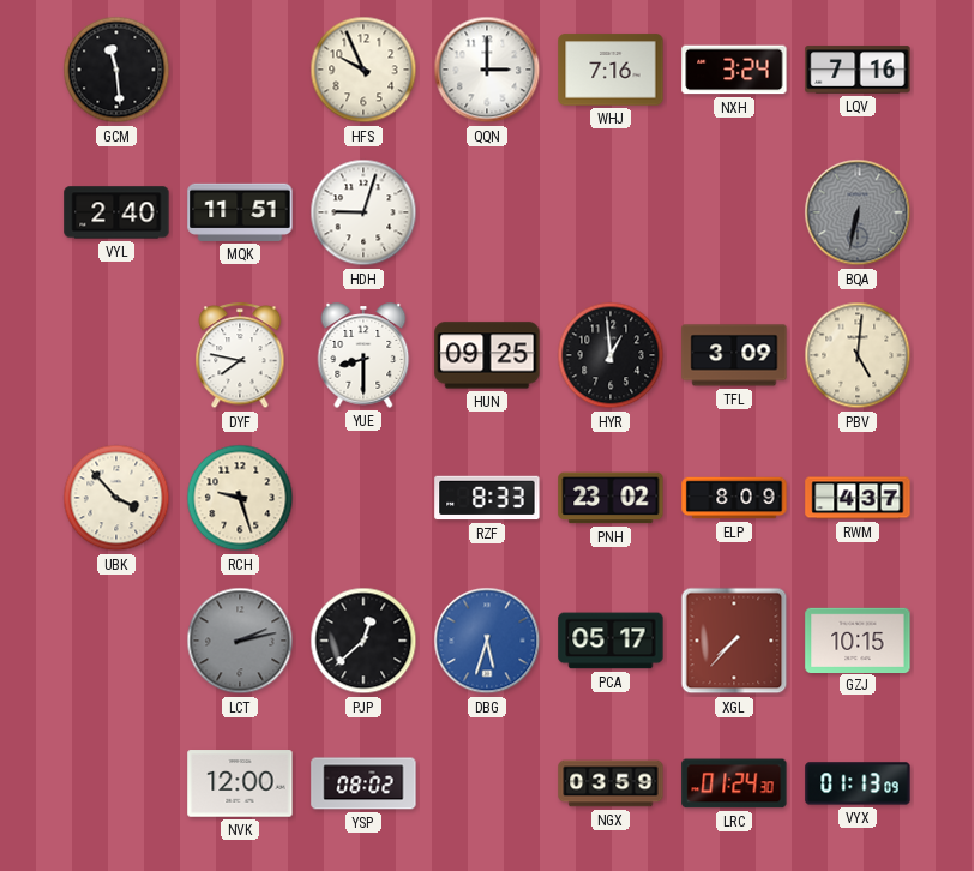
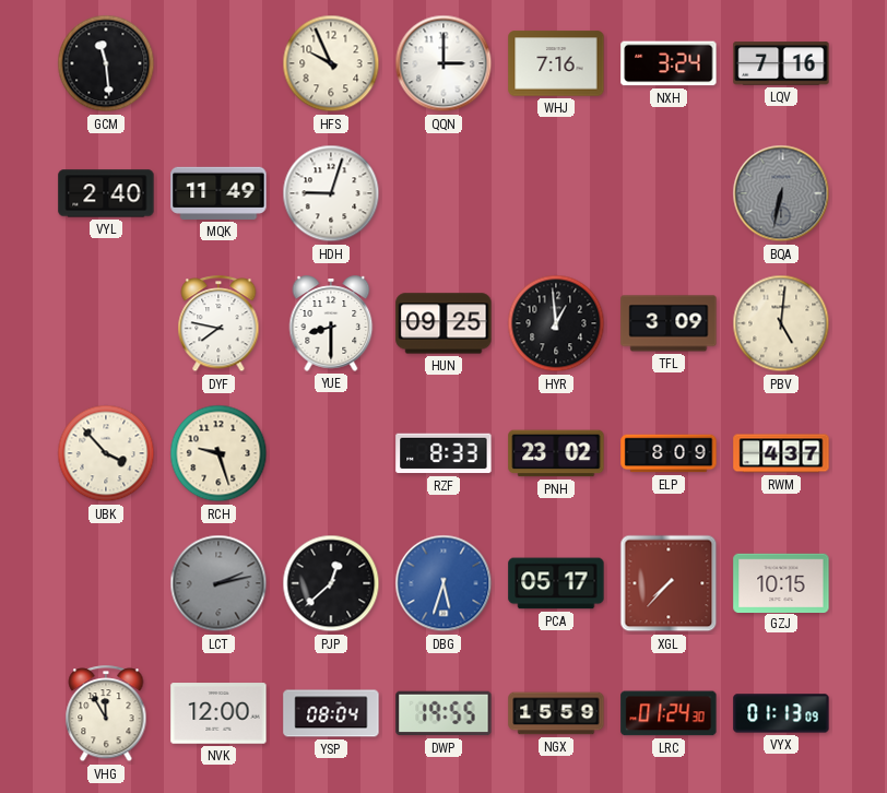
MQK: 11:51 -> 11:49 (218, 193)
VHG: none -> 11:55 (106, 714)
YSP: 08:02 -> 08:04 (331, 713)
DWP: none -> 19:55 (443, 713)
NGX: 03:59 -> 15:59 (556, 713)
